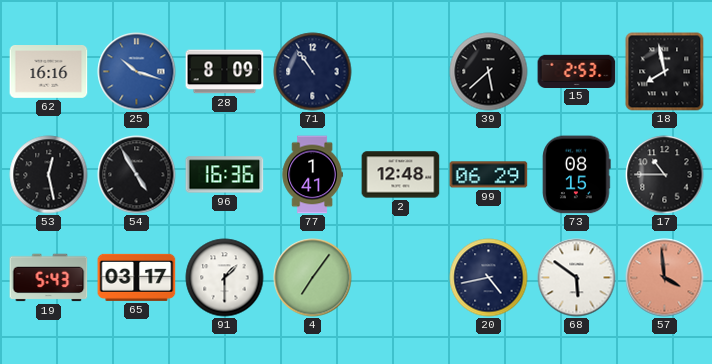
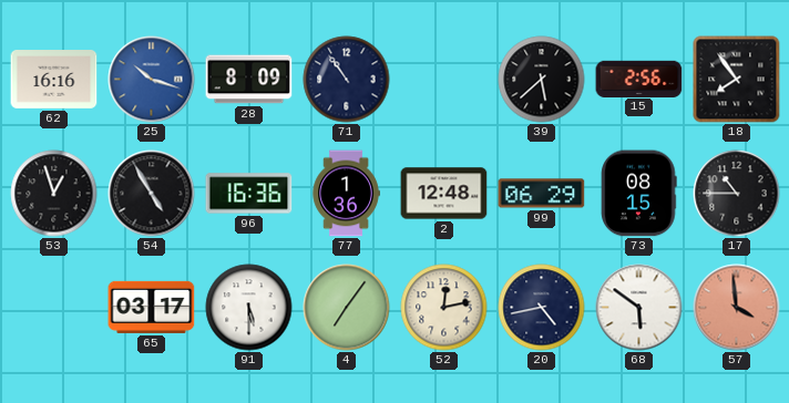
15: 2:53 -> 2:56 (639, 79)
18: 7:58 -> 7:54 (737, 80)
53: 12:28 -> 12:57 (54, 194)
77: 1:41 -> 1:36 (346, 194)
19: 5:43 -> none (49, 278)
91: 1:30 -> 5:30 (249, 308)
52: none -> 12:13 (444, 308)
